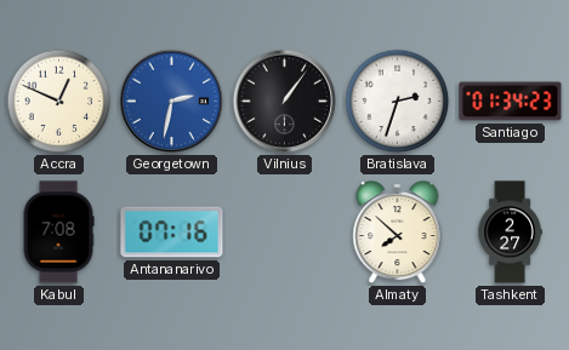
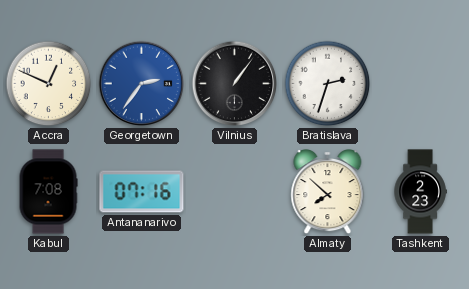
Georgetown: 2:32 -> 2:36 (142, 84)
Santiago: 01:34 -> none (511, 102)
Tashkent: 2:27 -> 2:23 (420, 192)
